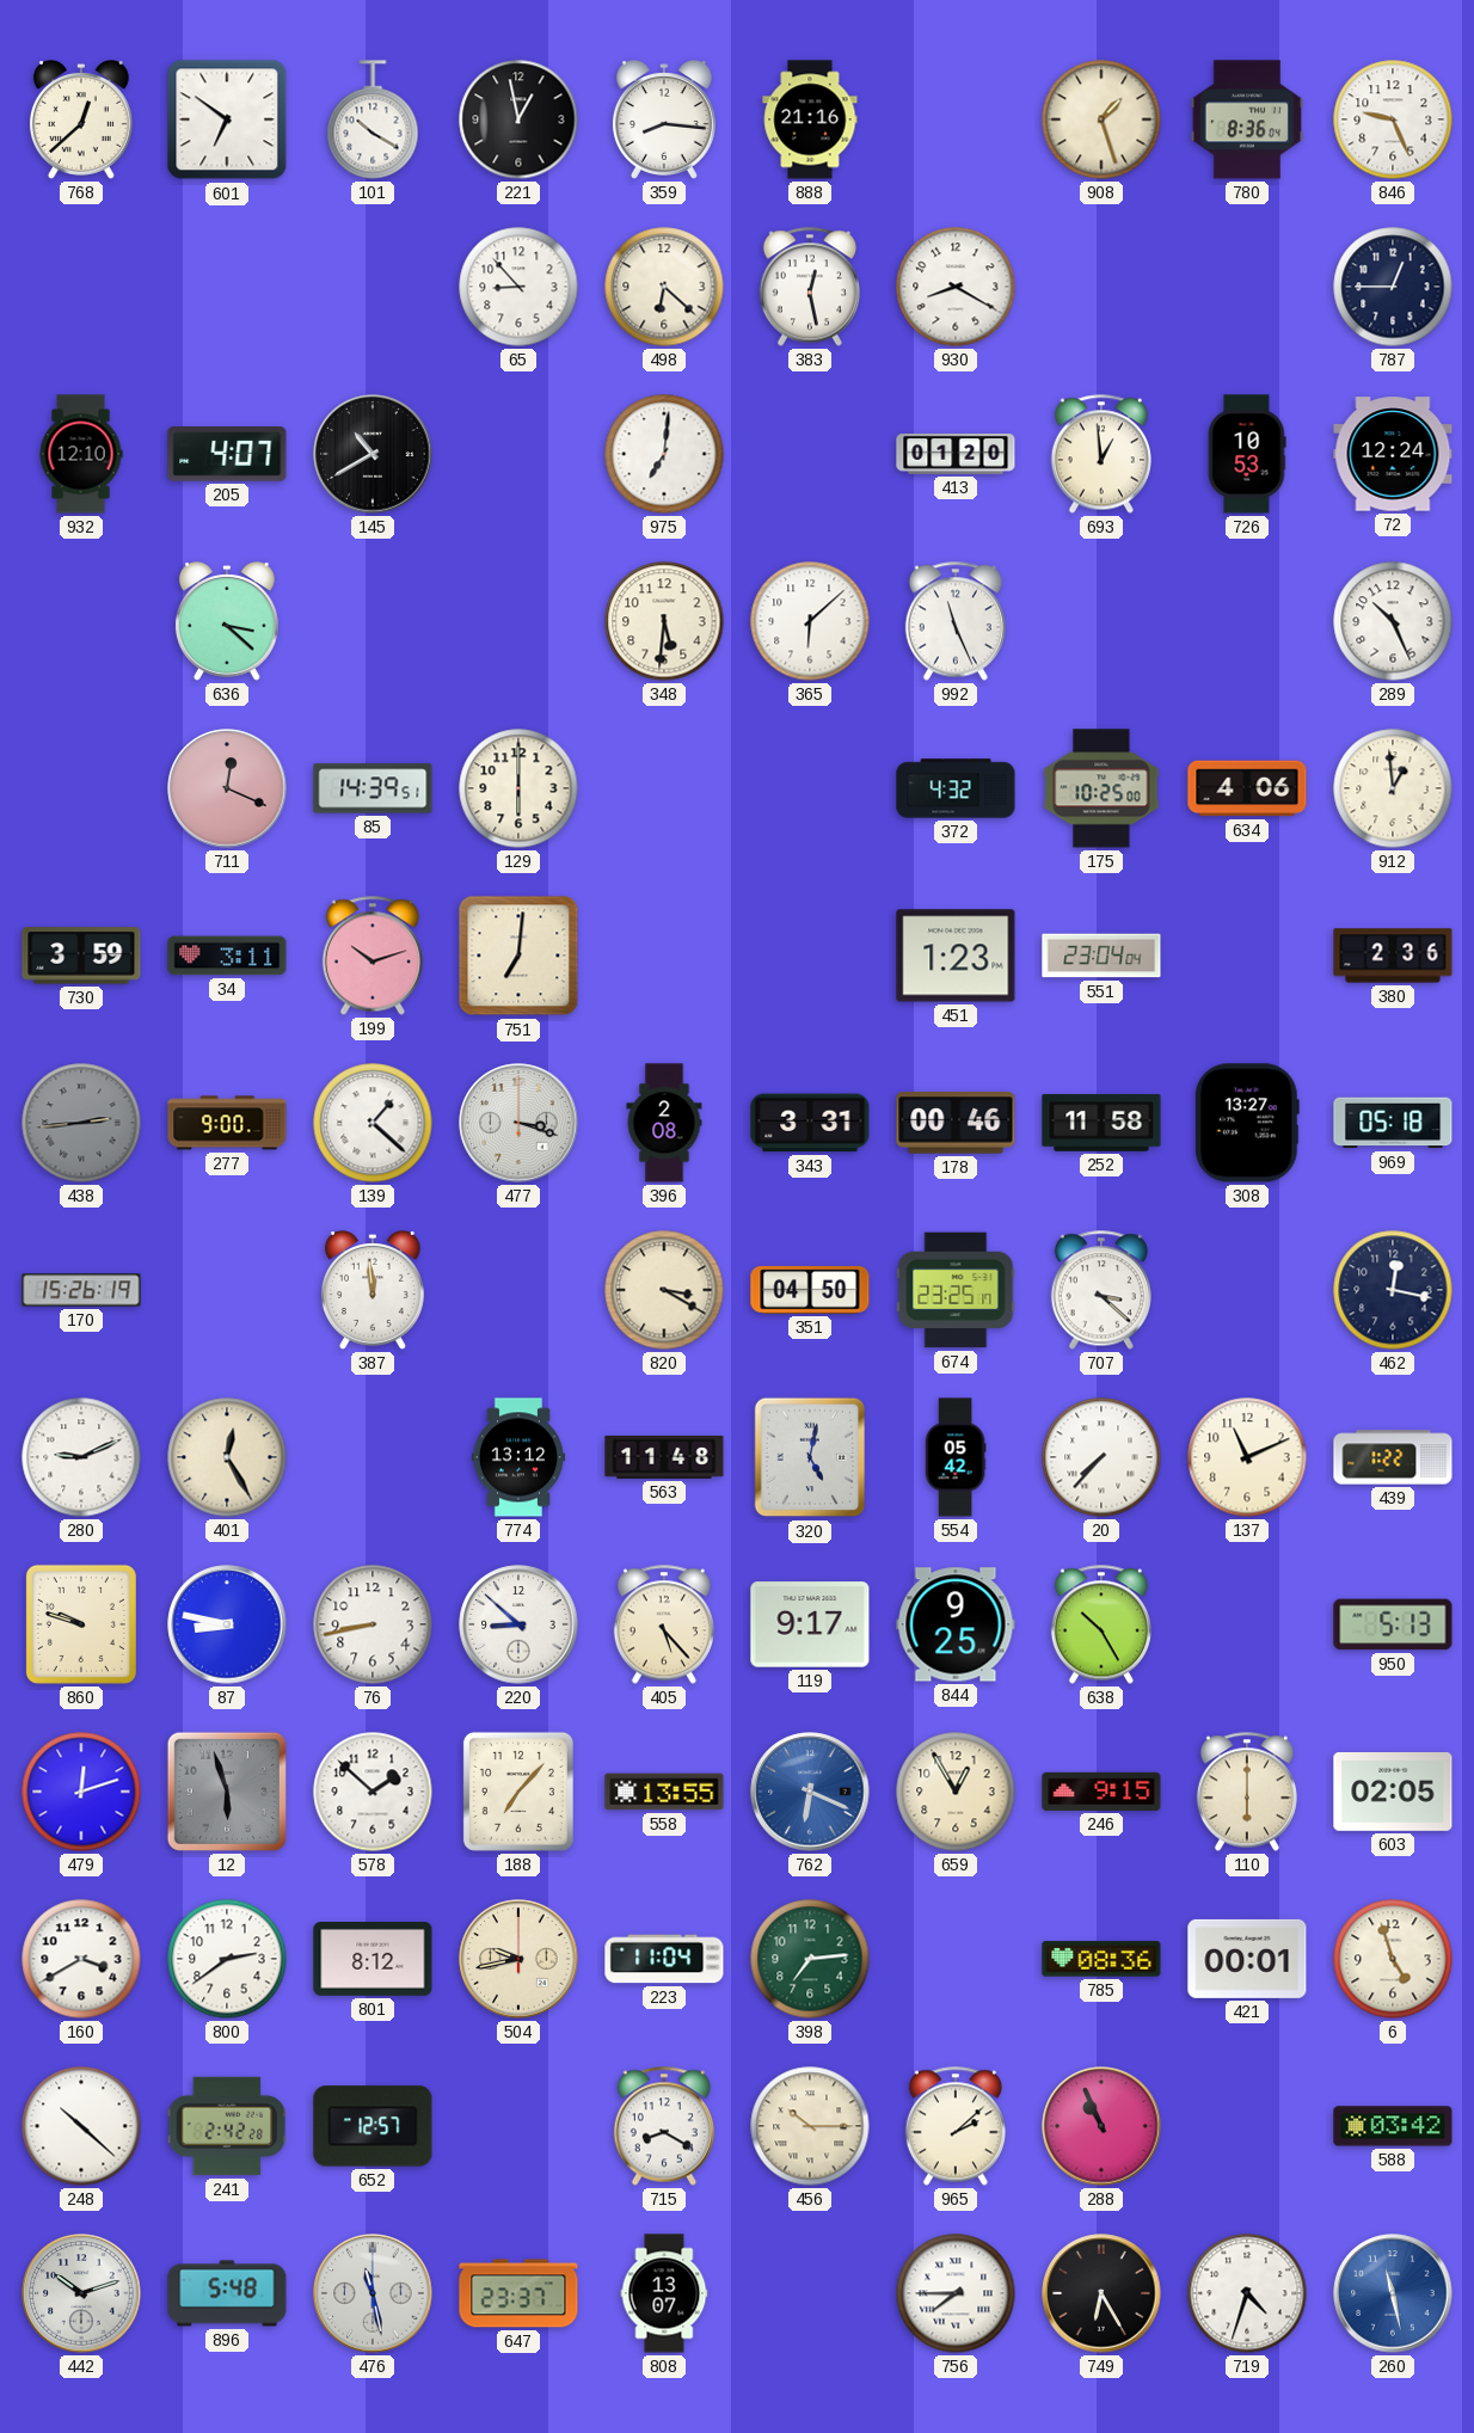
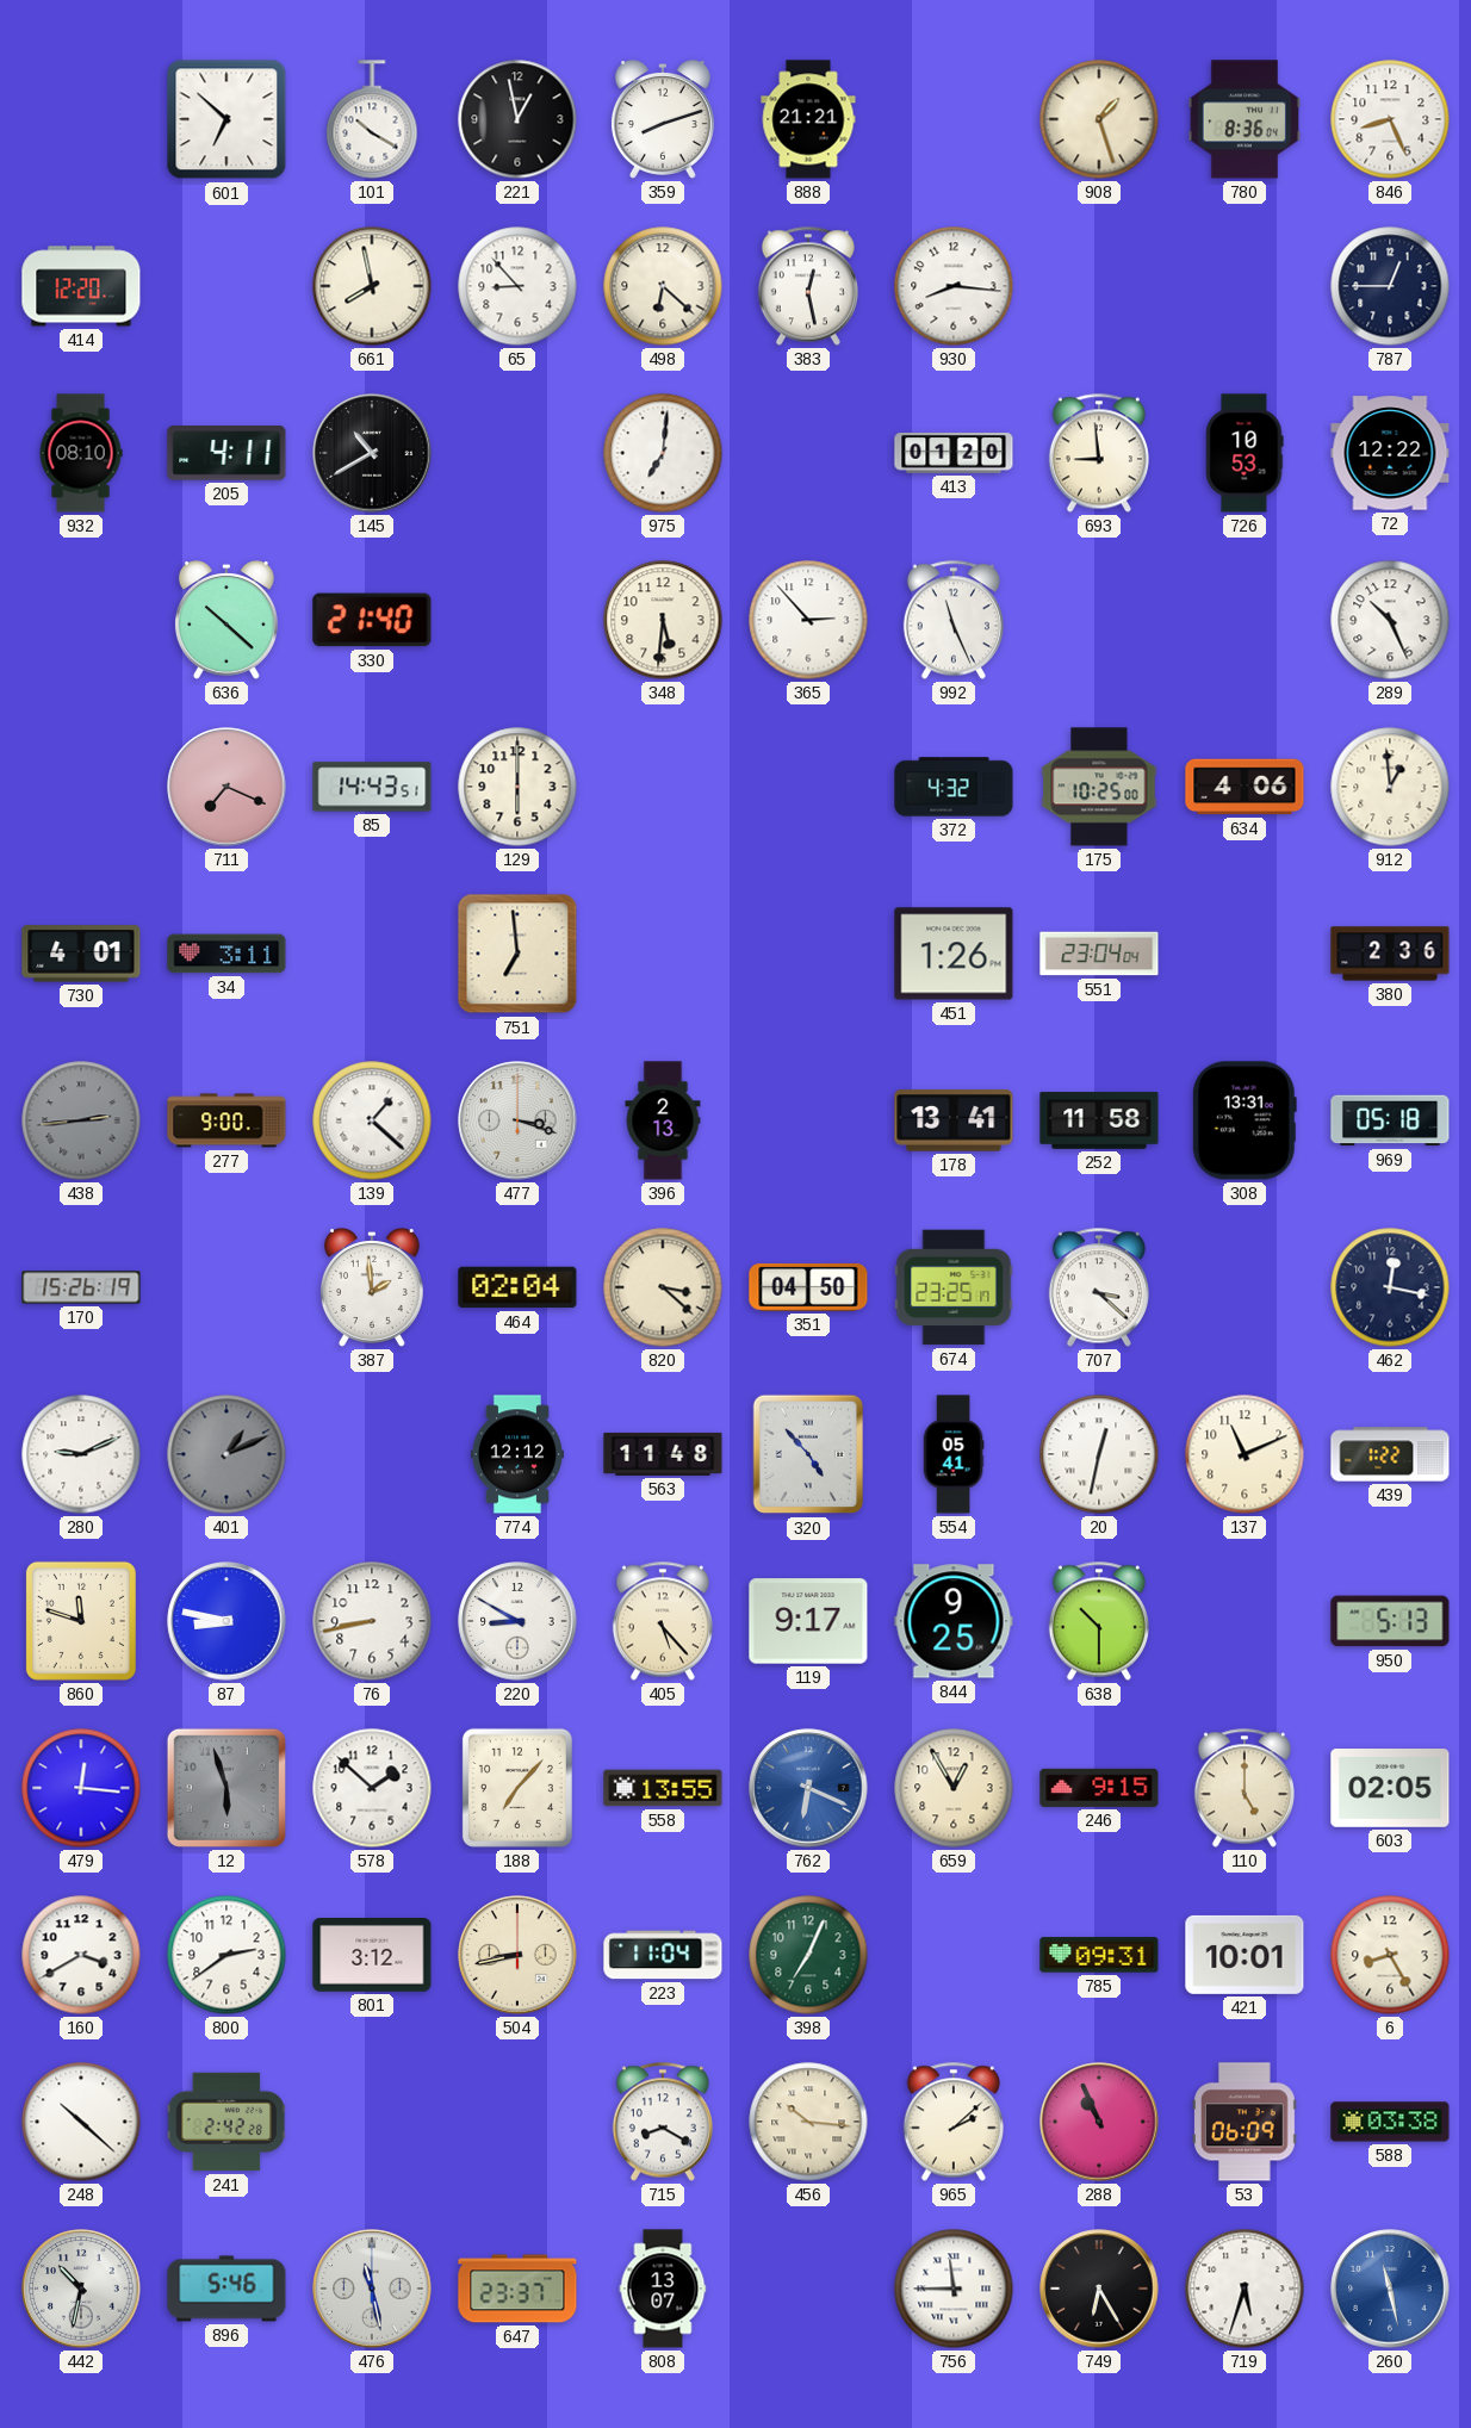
768: 12:38 -> none (81, 121)
601: 6:51 -> 6:52 (226, 119)
359: 8:16 -> 8:12 (663, 120)
888: 21:16 -> 21:21 (808, 119)
846: 9:26 -> 8:26 (1390, 119)
414: none -> 12:20 (81, 286)
661: none -> 7:58 (372, 286)
930: 8:20 -> 8:16 (954, 286)
932: 12:10 -> 08:10 (81, 453)
205: 4:07 -> 4:11 (226, 453)
693: 12:59 -> 8:59 (1099, 453)
72: 12:24 -> 12:22 (1390, 453)
636: 3:22 -> 10:22 (226, 621)
330: none -> 21:40 (372, 620)
365: 6:08 -> 2:53 (808, 620)
711: 12:19 -> 7:19 (226, 787)
85: 14:39 -> 14:43 (372, 787)
730: 3:59 -> 4:01 (81, 954)
199: 10:12 -> none (373, 956)
751: 7:01 -> 6:59 (517, 954)
451: 1:23 -> 1:26 (954, 954)
396: 2:08 -> 2:13 (663, 1120)
343: 3:31 -> none (810, 1123)
178: 00:46 -> 13:41 (954, 1120)
308: 13:27 -> 13:31 (1245, 1120)
387: 11:59 -> 1:59 (372, 1288)
464: none -> 02:04 (517, 1287)
820: 3:20 -> 3:22 (663, 1287)
401: 12:25 -> 1:11 (226, 1454)
401 dial: cream -> grey (226, 1454)
774: 13:12 -> 12:12 (517, 1454)
320: 5:02 -> 4:53 (808, 1454)
554: 05:42 -> 05:41 (954, 1454)
20: 7:37 -> 12:32 (1099, 1454)
860: 9:48 -> 11:48 (81, 1621)
220: 8:52 -> 8:50 (517, 1621)
638: 10:25 -> 10:30 (1099, 1621)
479: 12:12 -> 12:16 (81, 1788)
110: 6:00 -> 5:00 (1245, 1788)
801: 8:12 -> 3:12 (372, 1956)
504: 9:43 -> 8:43 (517, 1955)
398: 7:14 -> 7:04 (808, 1955)
785: 08:36 -> 09:31 (1099, 1955)
421: 00:01 -> 10:01 (1245, 1955)
6: 4:57 -> 8:25 (1390, 1955)
652: 12:57 -> none (373, 2126)
456: 10:15 -> 10:16 (808, 2122)
53: none -> 06:09 (1246, 2122)
588: 03:42 -> 03:38 (1390, 2122)
442: 10:12 -> 10:32 (81, 2289)
896: 5:48 -> 5:46 (226, 2289)
756: 7:45 -> 11:45 (954, 2289)
719: 4:33 -> 5:33 (1245, 2289)
